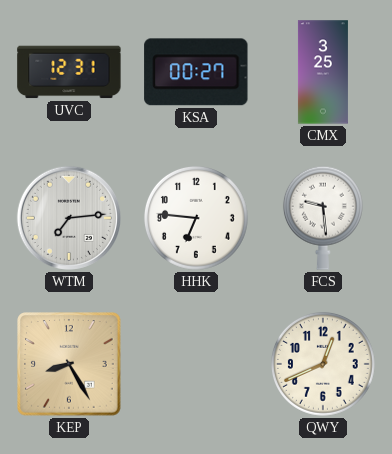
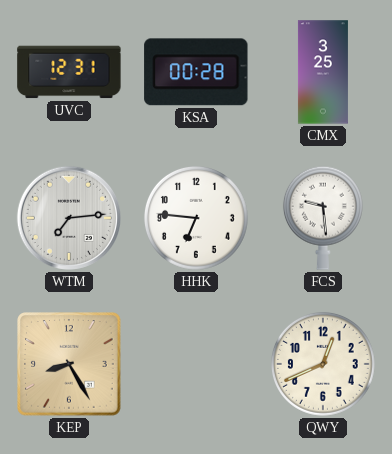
KSA: 00:27 -> 00:28 (196, 72)
